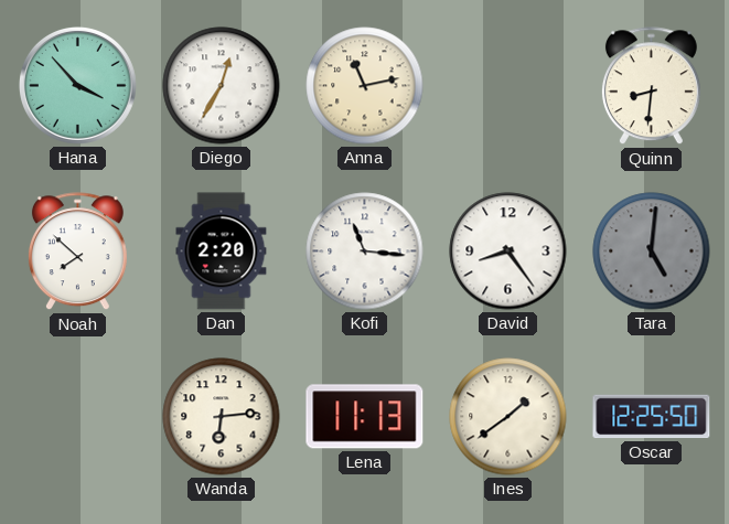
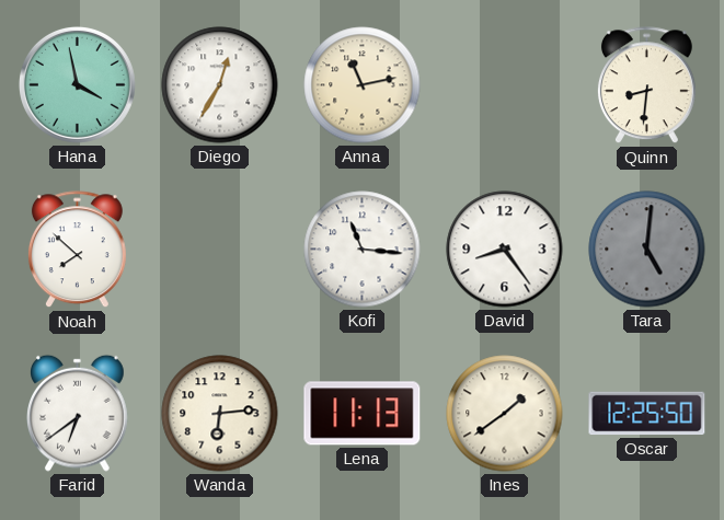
Hana: 3:53 -> 3:58 (77, 84)
Dan: 2:20 -> none (222, 252)
Farid: none -> 6:39 (78, 413)
